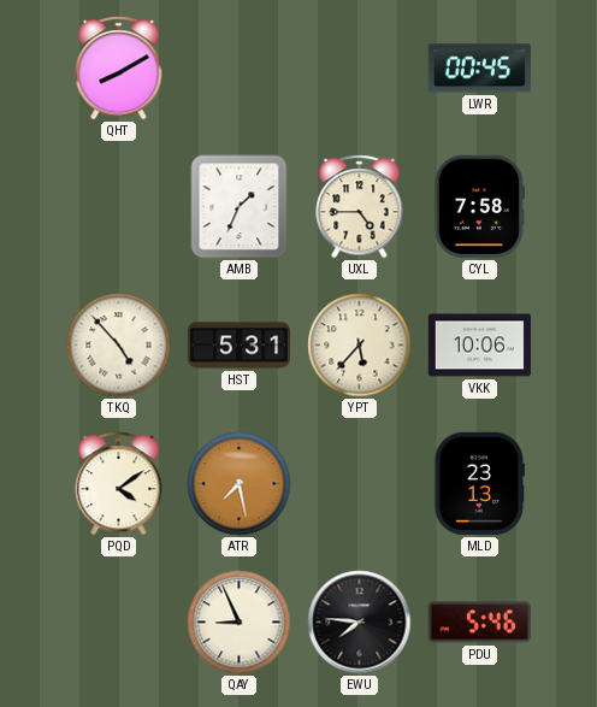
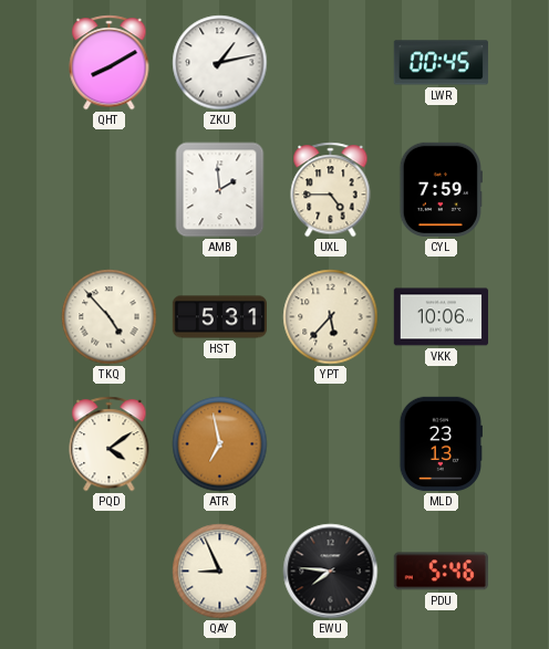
ZKU: none -> 1:13 (220, 63)
AMB: 1:34 -> 1:59 (220, 190)
CYL: 7:58 -> 7:59 (441, 189)
ATR: 7:28 -> 6:58 (220, 444)
